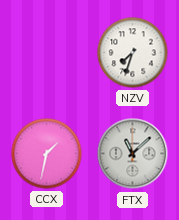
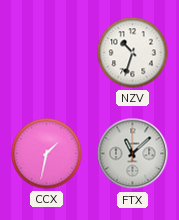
NZV: 7:33 -> 10:33 (133, 53)
